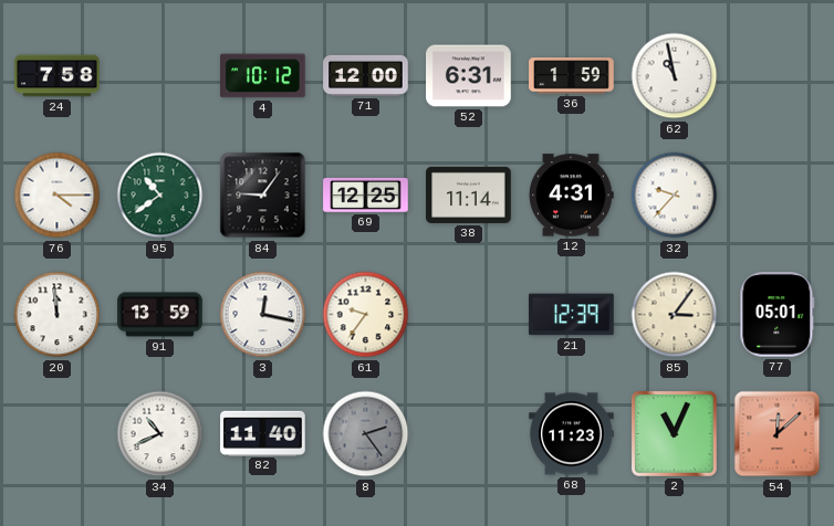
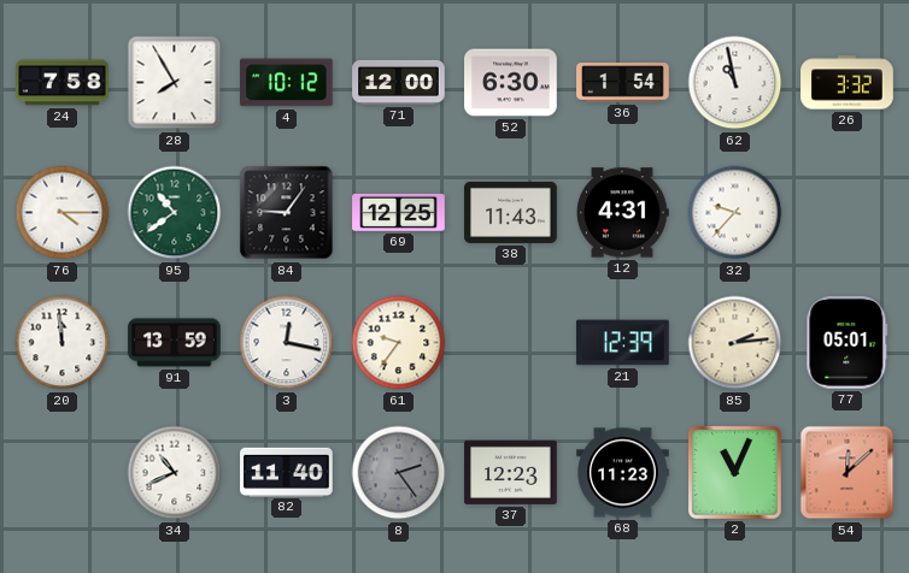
28: none -> 7:55 (175, 83)
52: 6:31 -> 6:30 (511, 83)
36: 1:59 -> 1:54 (623, 83)
26: none -> 3:32 (848, 83)
38: 11:14 -> 11:43 (511, 212)
85: 3:06 -> 2:14 (735, 343)
37: none -> 12:23 (511, 472)
